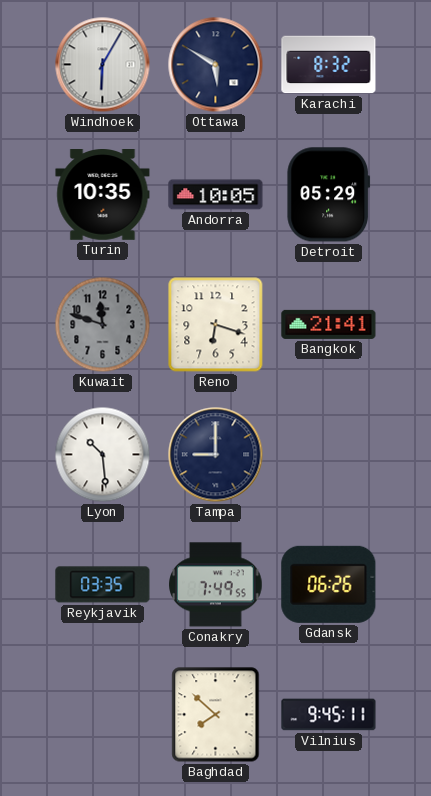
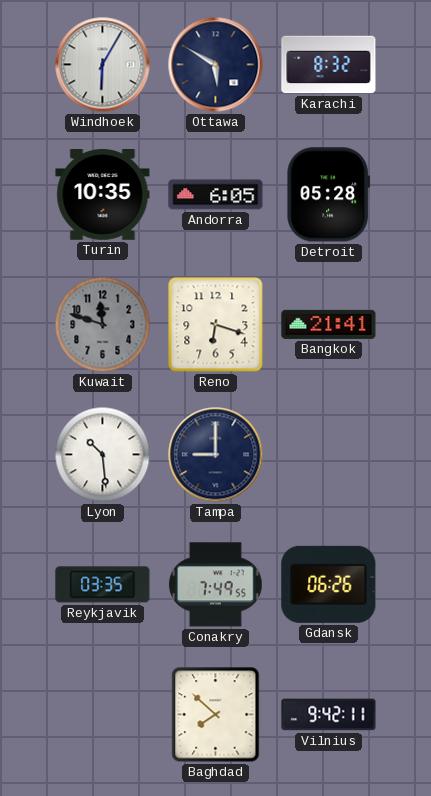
Andorra: 10:05 -> 6:05 (216, 195)
Detroit: 05:29 -> 05:28 (329, 195)
Vilnius: 9:45 -> 9:42 (329, 715)
